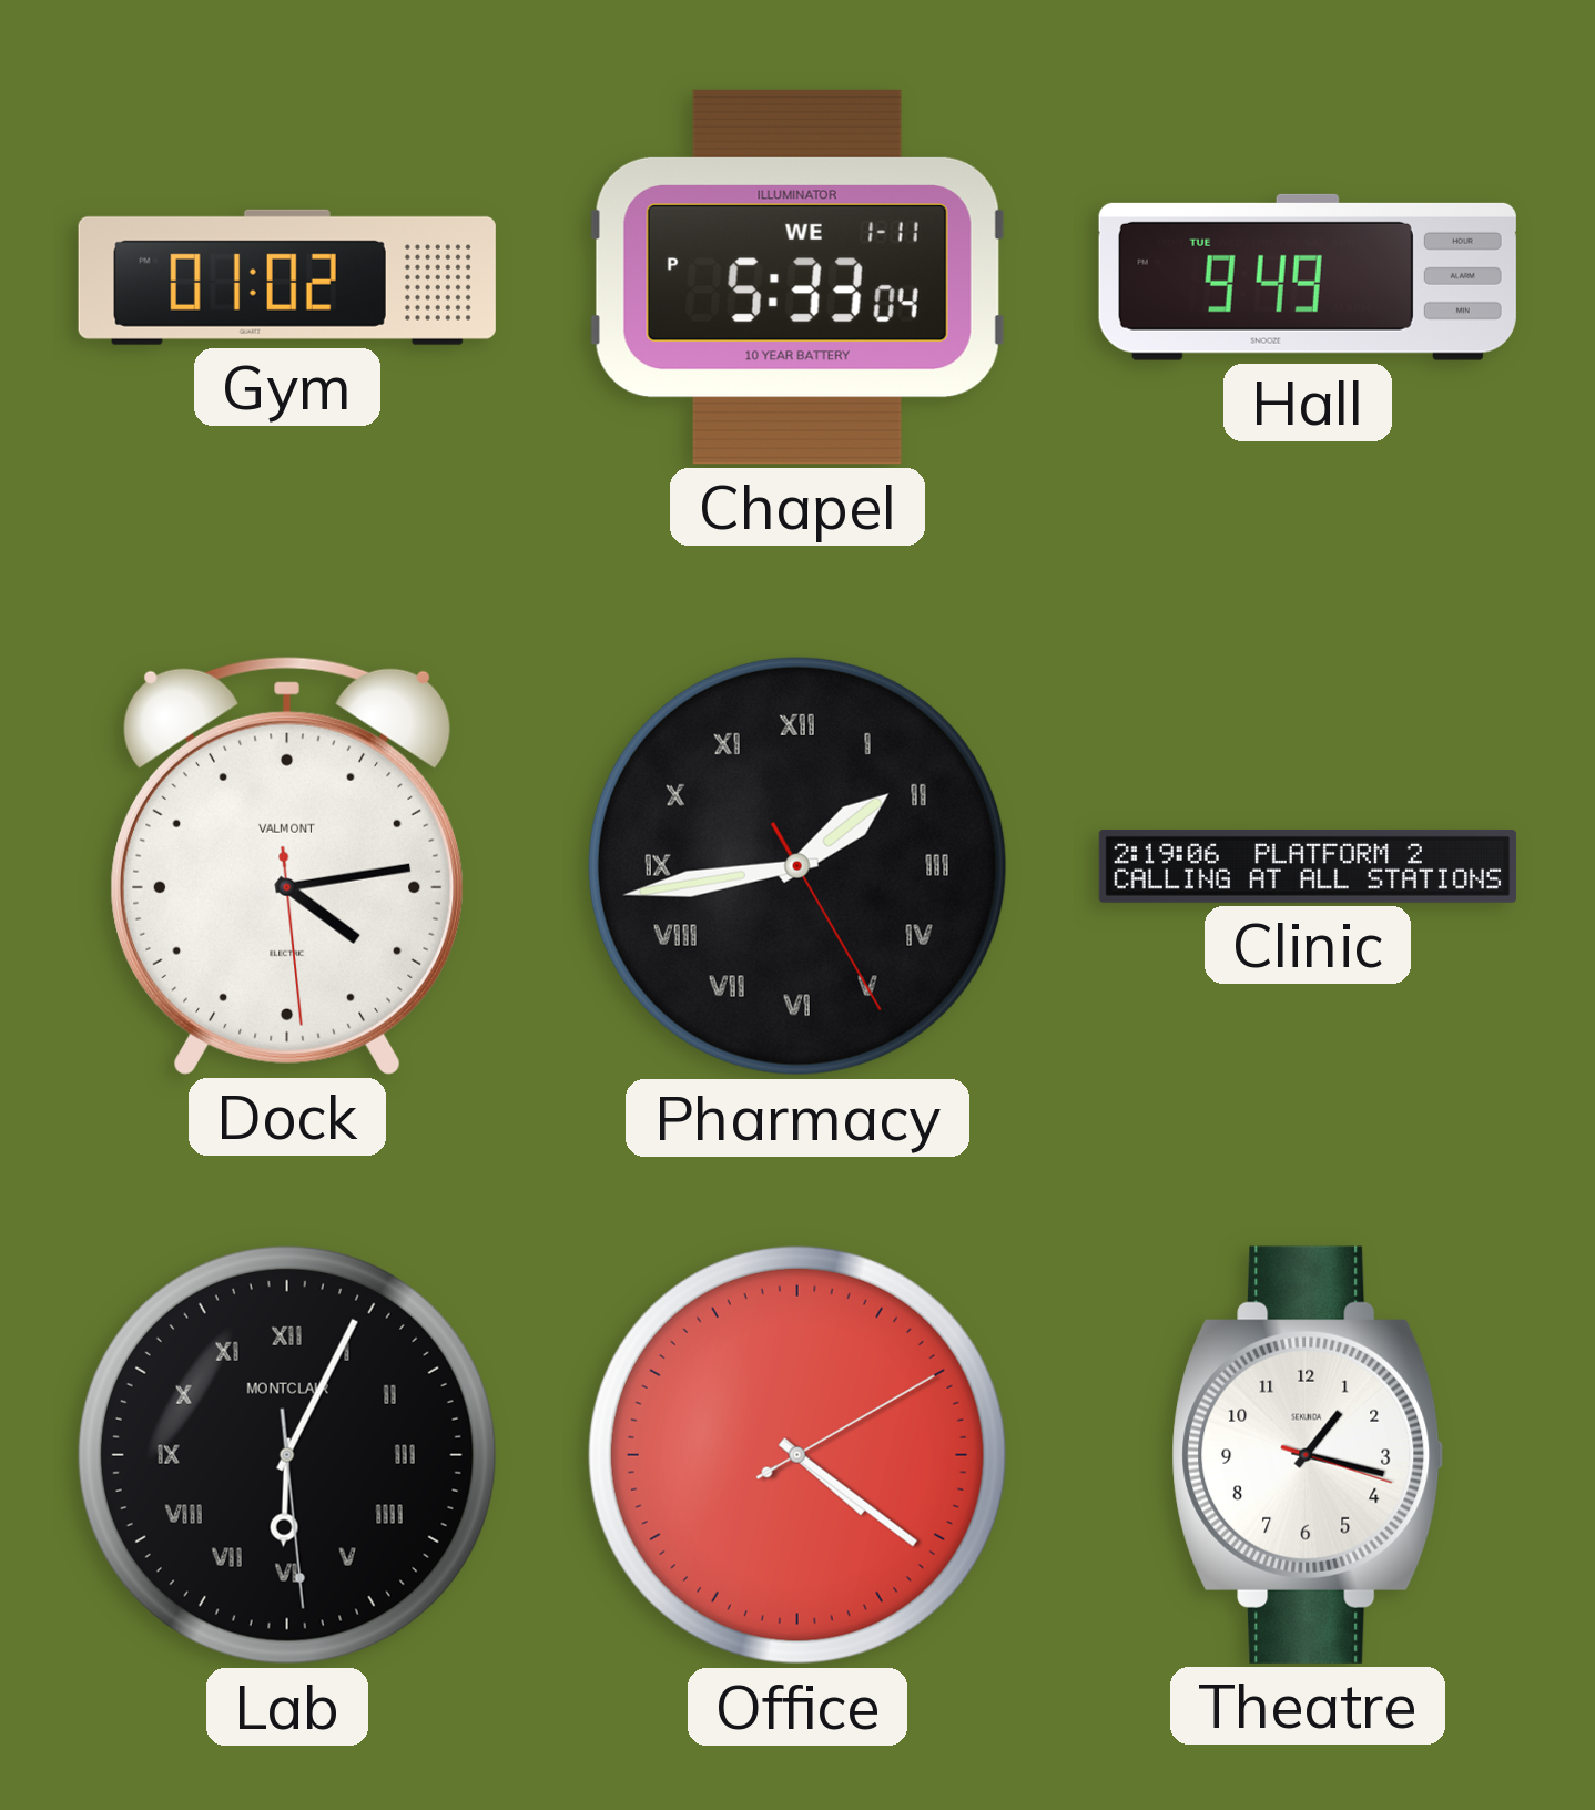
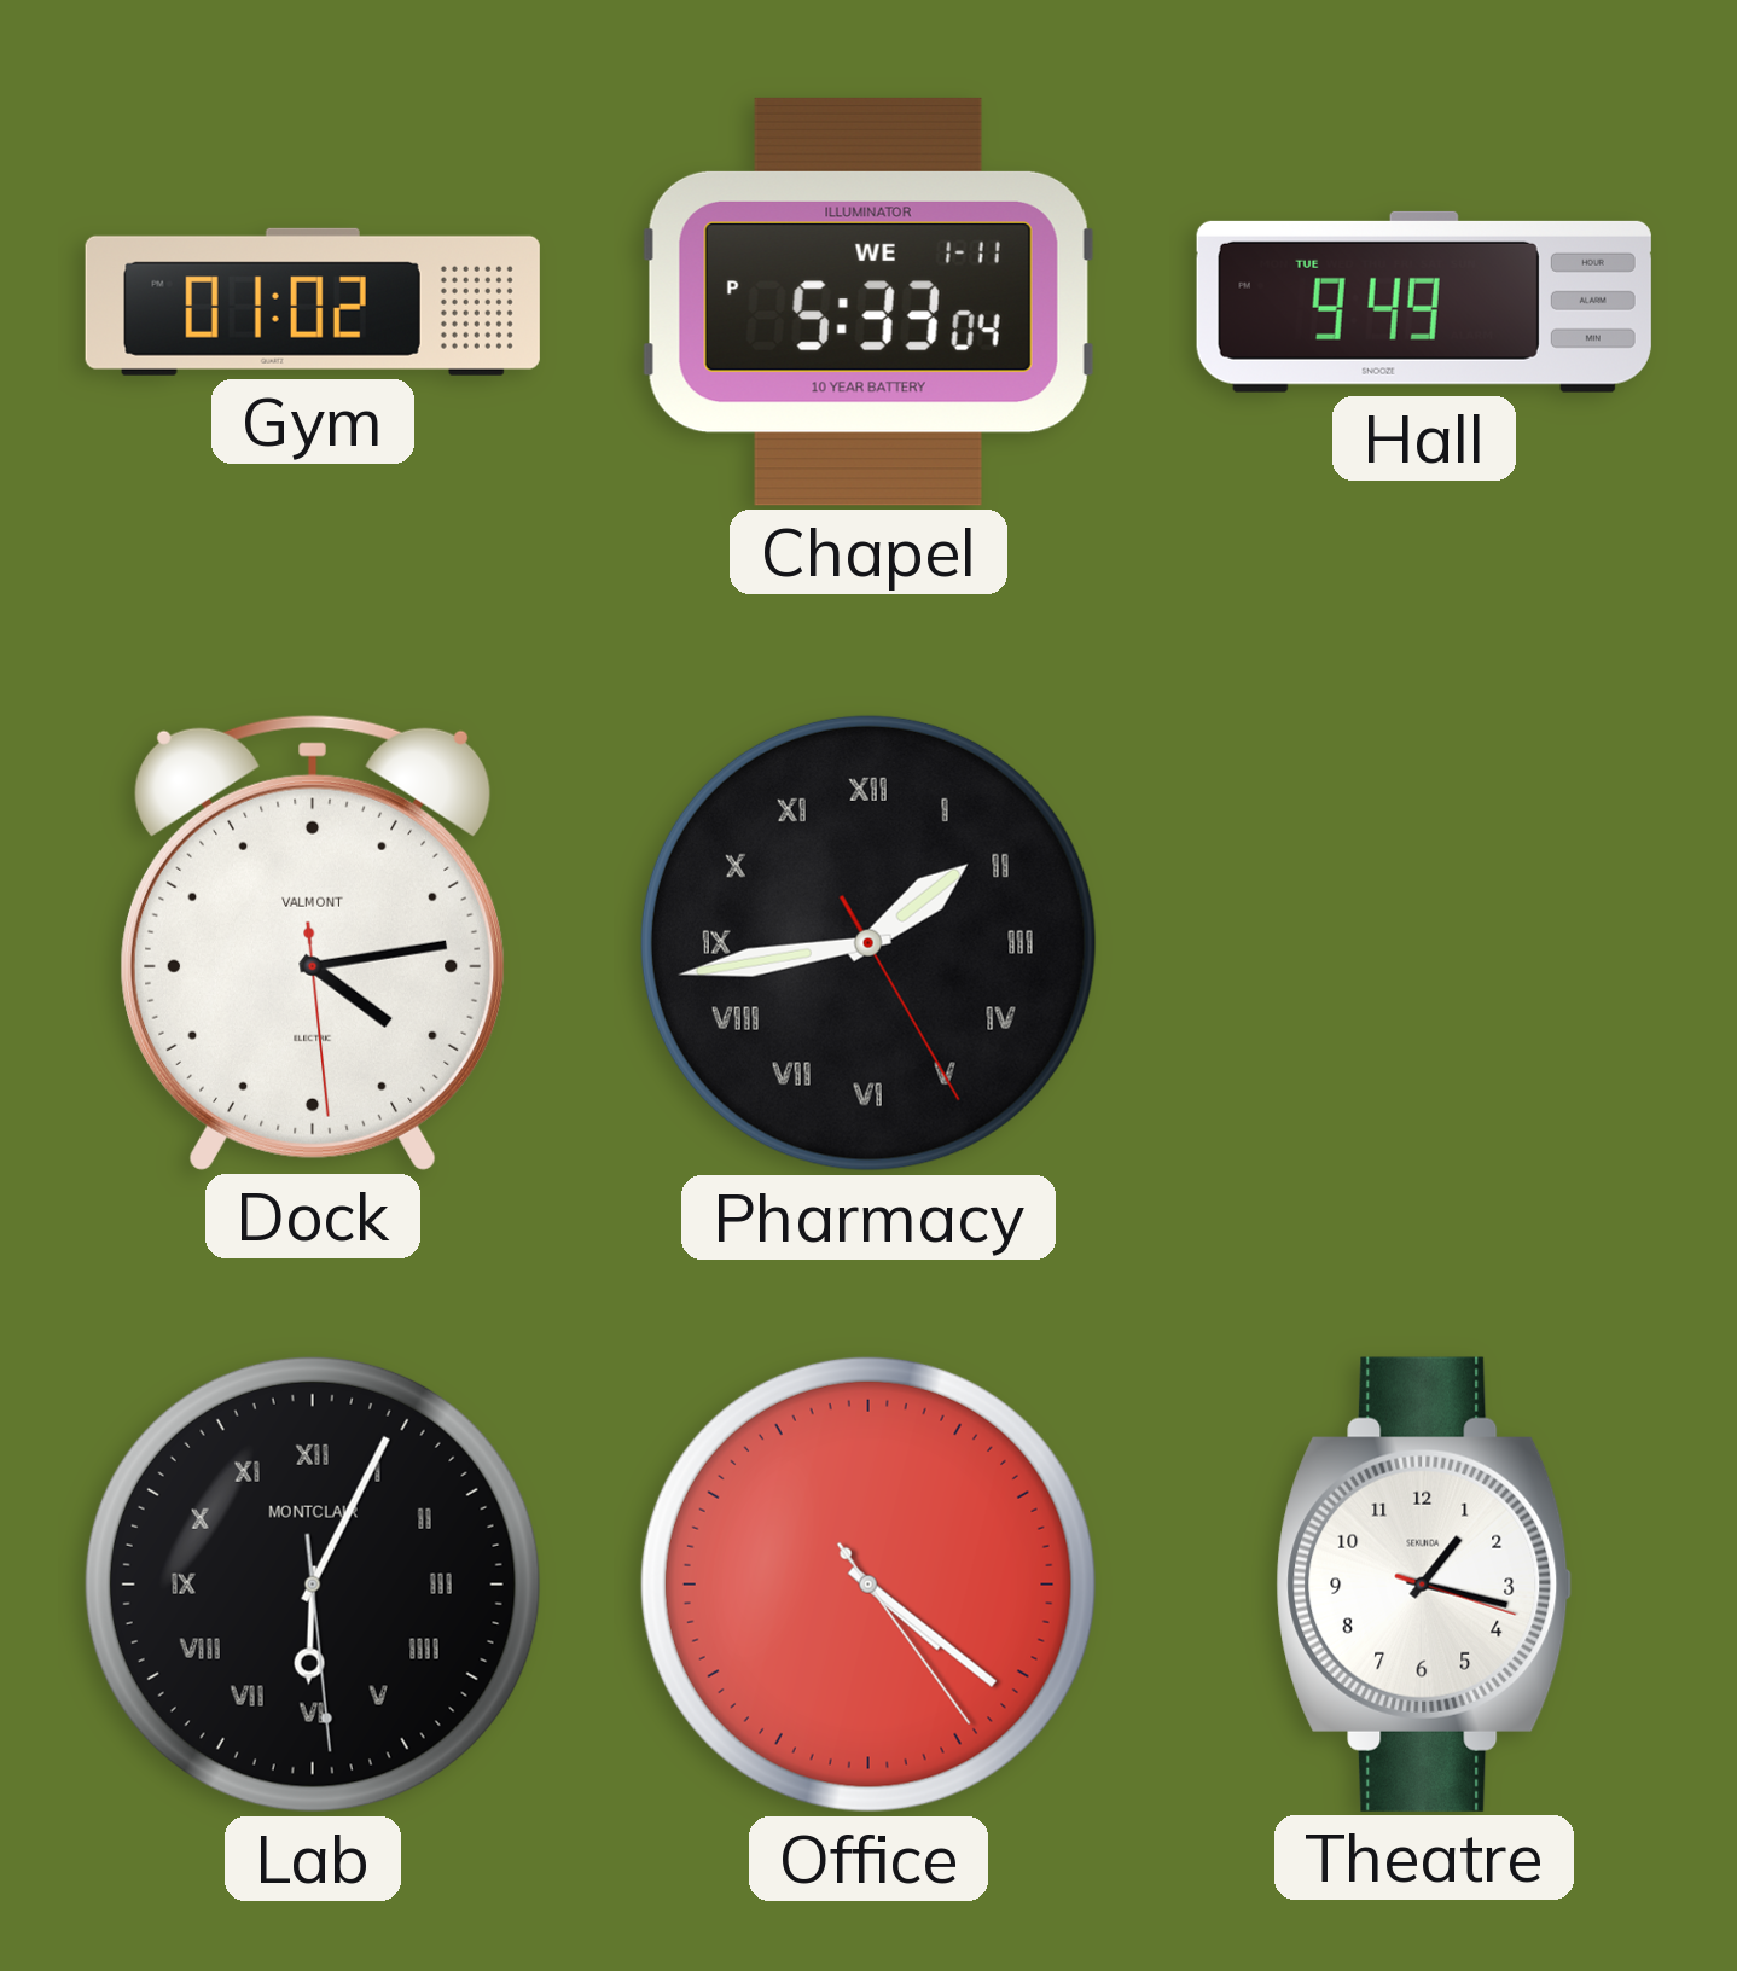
Clinic: 2:19 -> none (1308, 866)
Office: 4:21:10 -> 4:21:24 (869, 1585)
